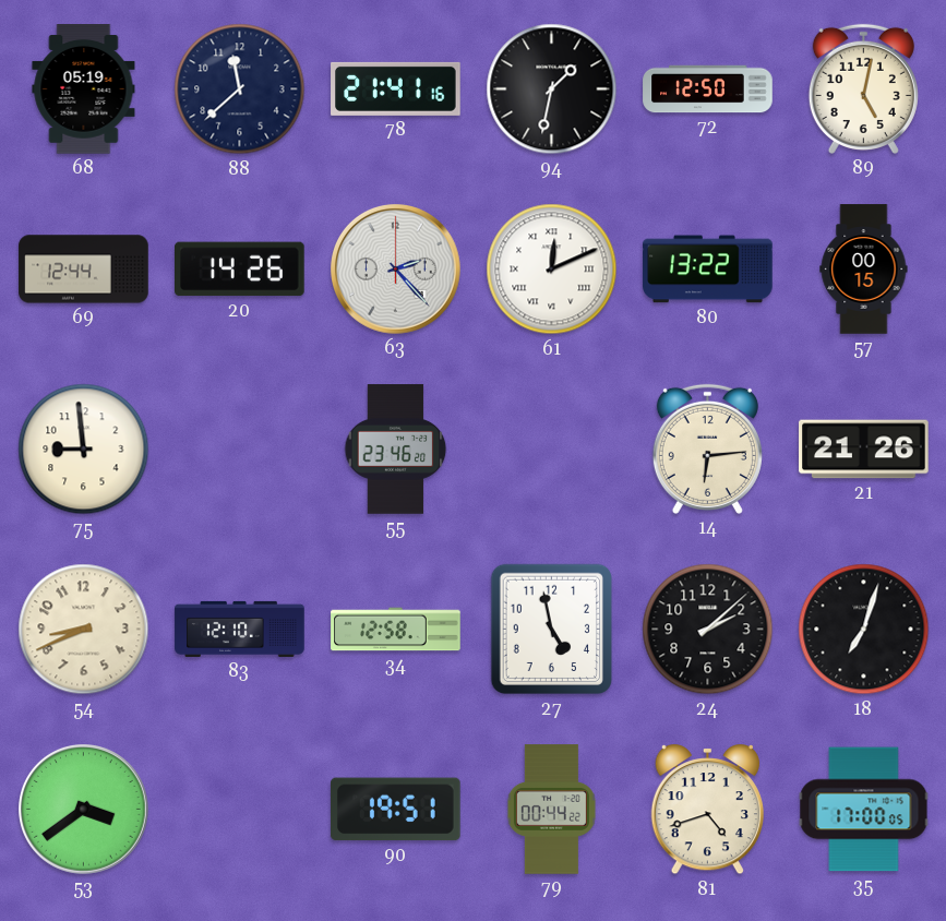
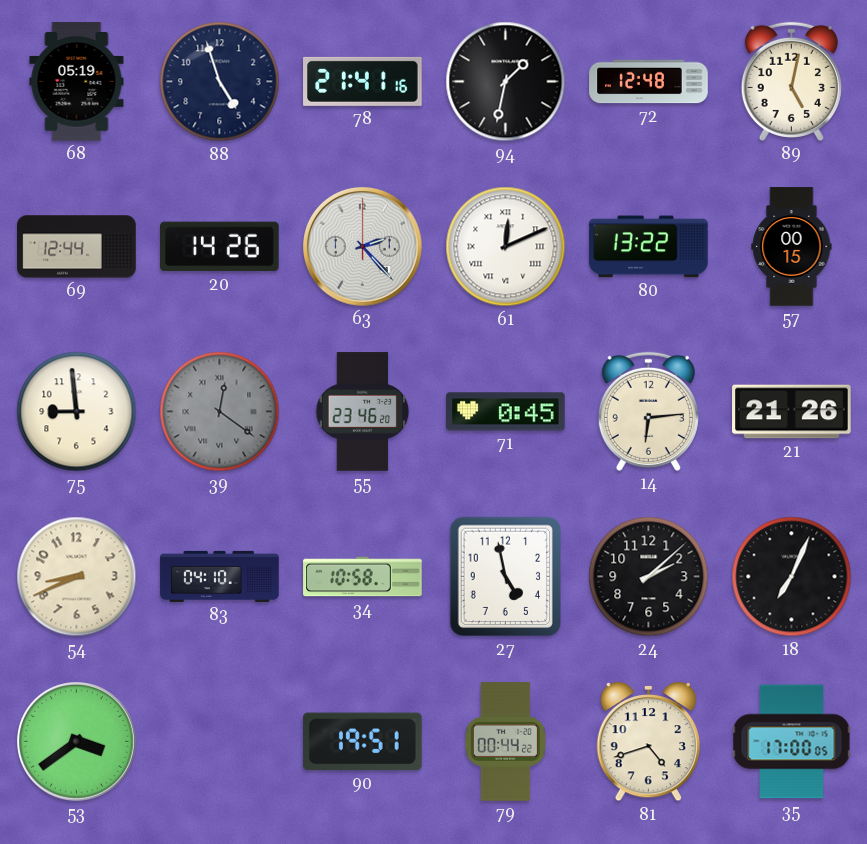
88: 11:38 -> 4:57 (220, 82)
72: 12:50 -> 12:48 (649, 82)
39: none -> 12:21 (220, 412)
71: none -> 0:45 (506, 412)
83: 12:10 -> 04:10 (220, 576)
34: 12:58 -> 10:58 (363, 577)
18: 7:03 -> 7:04 (792, 577)
